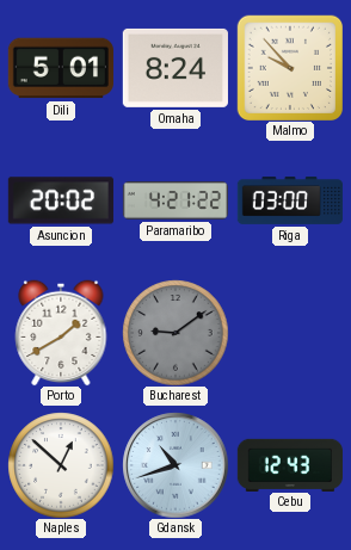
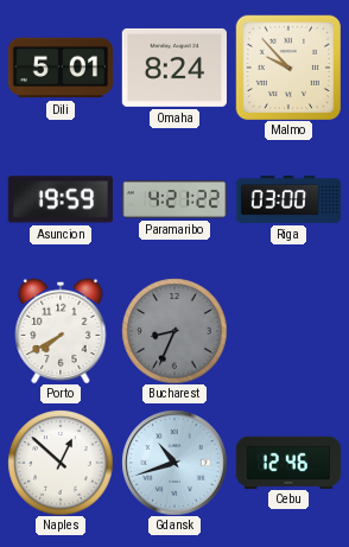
Asuncion: 20:02 -> 19:59 (61, 199)
Porto: 1:40 -> 7:40 (61, 331)
Bucharest: 9:09 -> 8:34 (174, 331)
Cebu: 12:43 -> 12:46 (287, 462)
